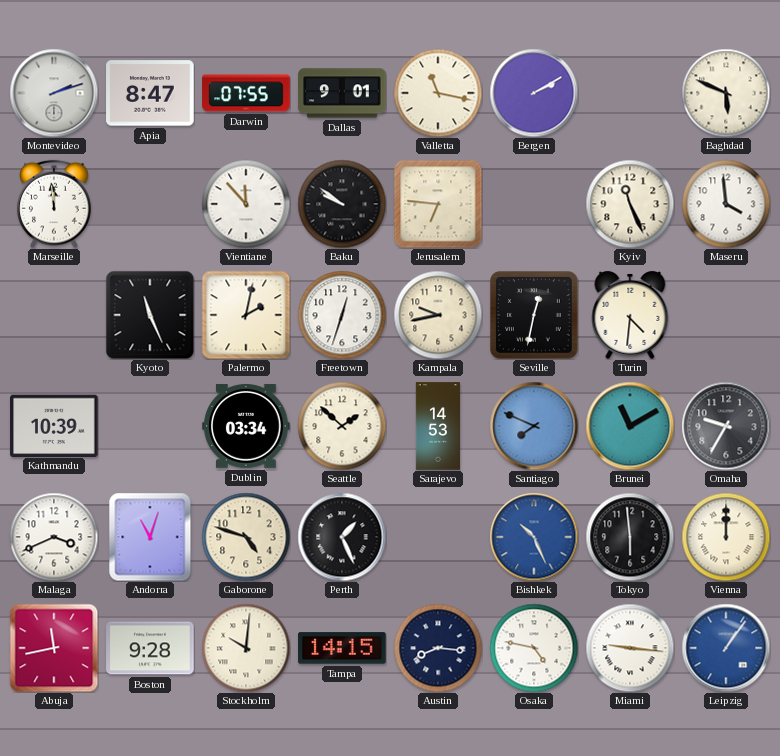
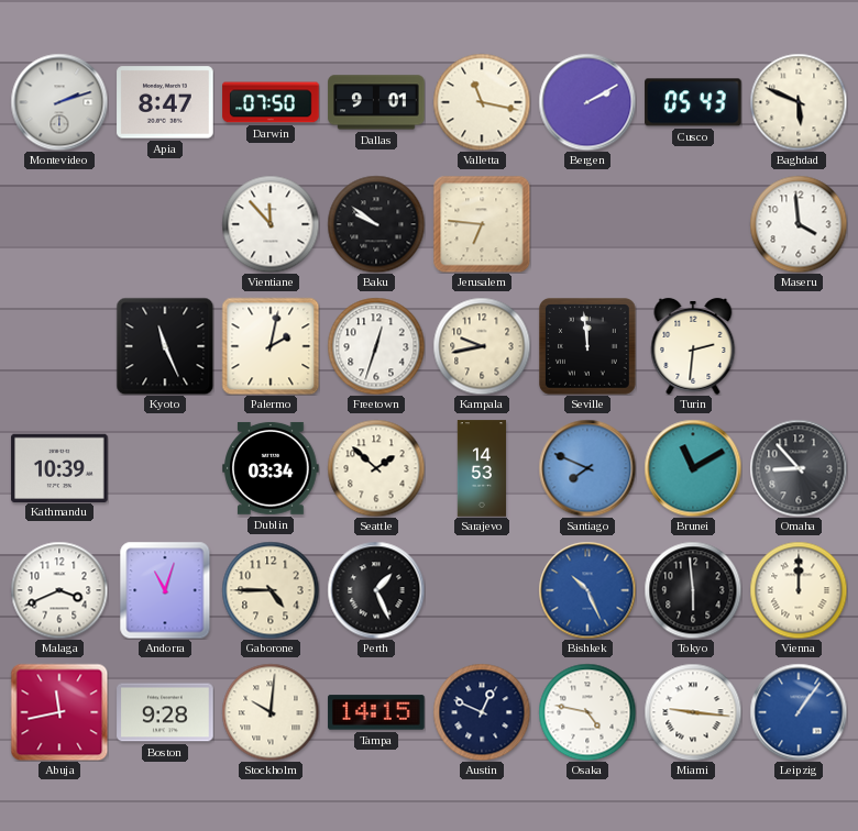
Darwin: 07:55 -> 07:50 (271, 102)
Cusco: none -> 05:43 (693, 102)
Marseille: 11:59 -> none (55, 204)
Kyiv: 11:26 -> none (630, 204)
Seville: 12:32 -> 11:59 (588, 347)
Turin: 4:31 -> 2:31 (693, 346)
Omaha: 9:35 -> 8:53 (799, 468)
Gaborone: 4:48 -> 4:45 (271, 590)
Austin: 8:16 -> 12:49 (482, 712)
